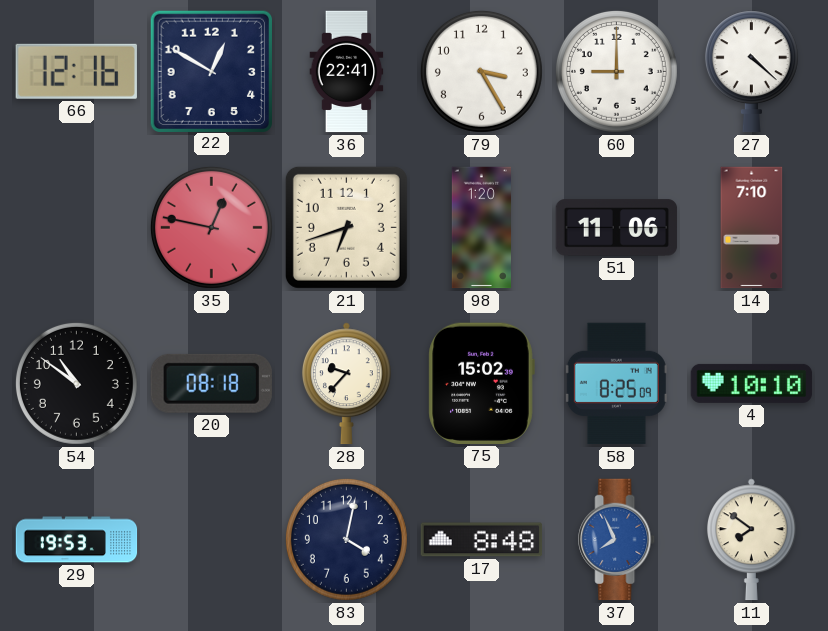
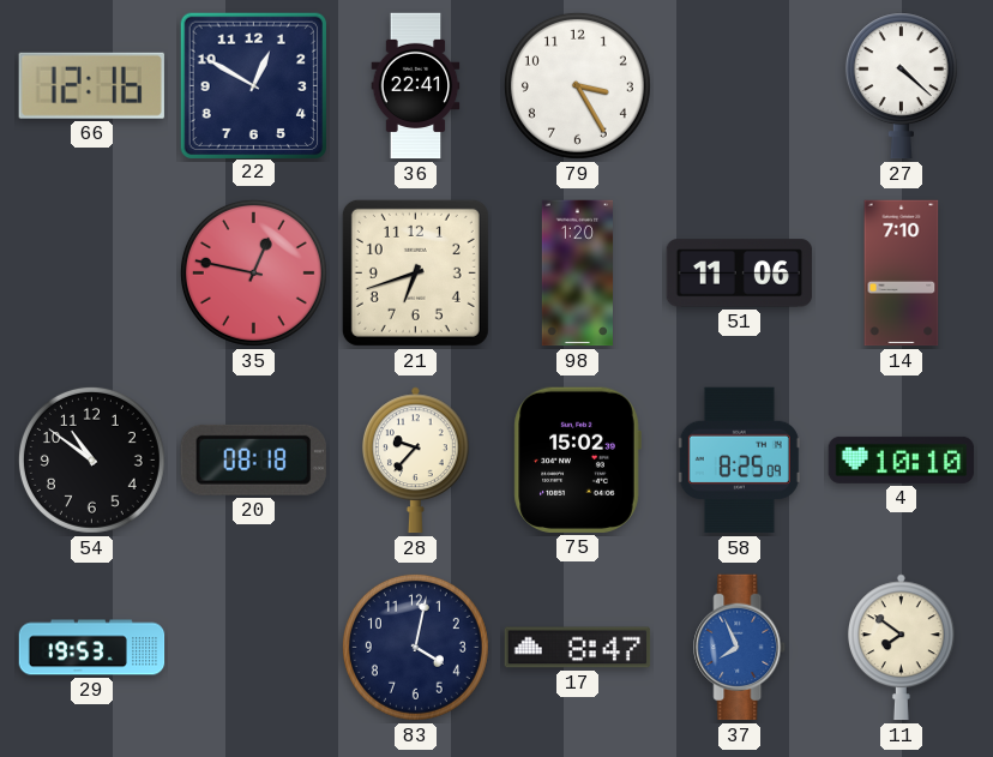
60: 9:00 -> none (616, 71)
17: 8:48 -> 8:47 (578, 648)
